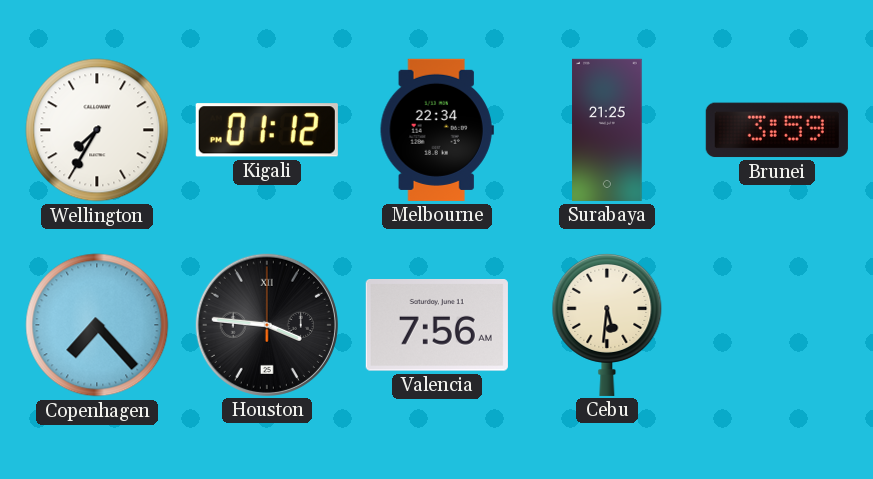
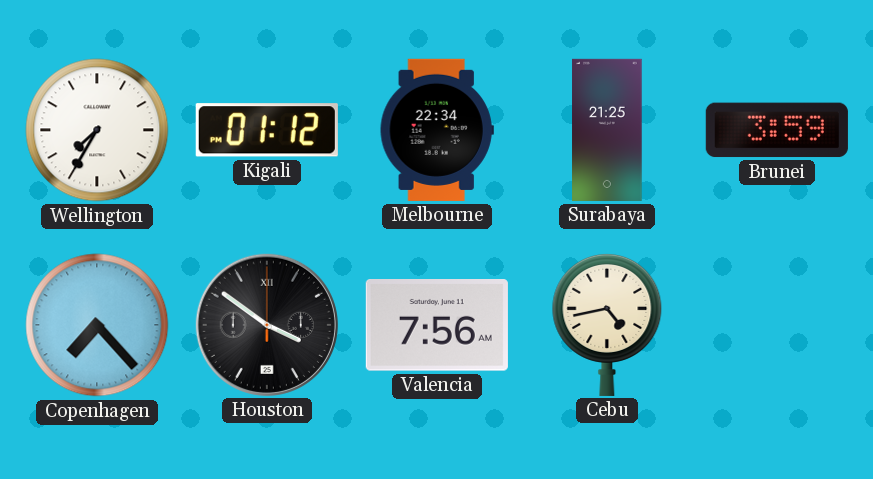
Houston: 3:46 -> 3:51 (267, 325)
Cebu: 5:31 -> 4:43 (607, 324)
